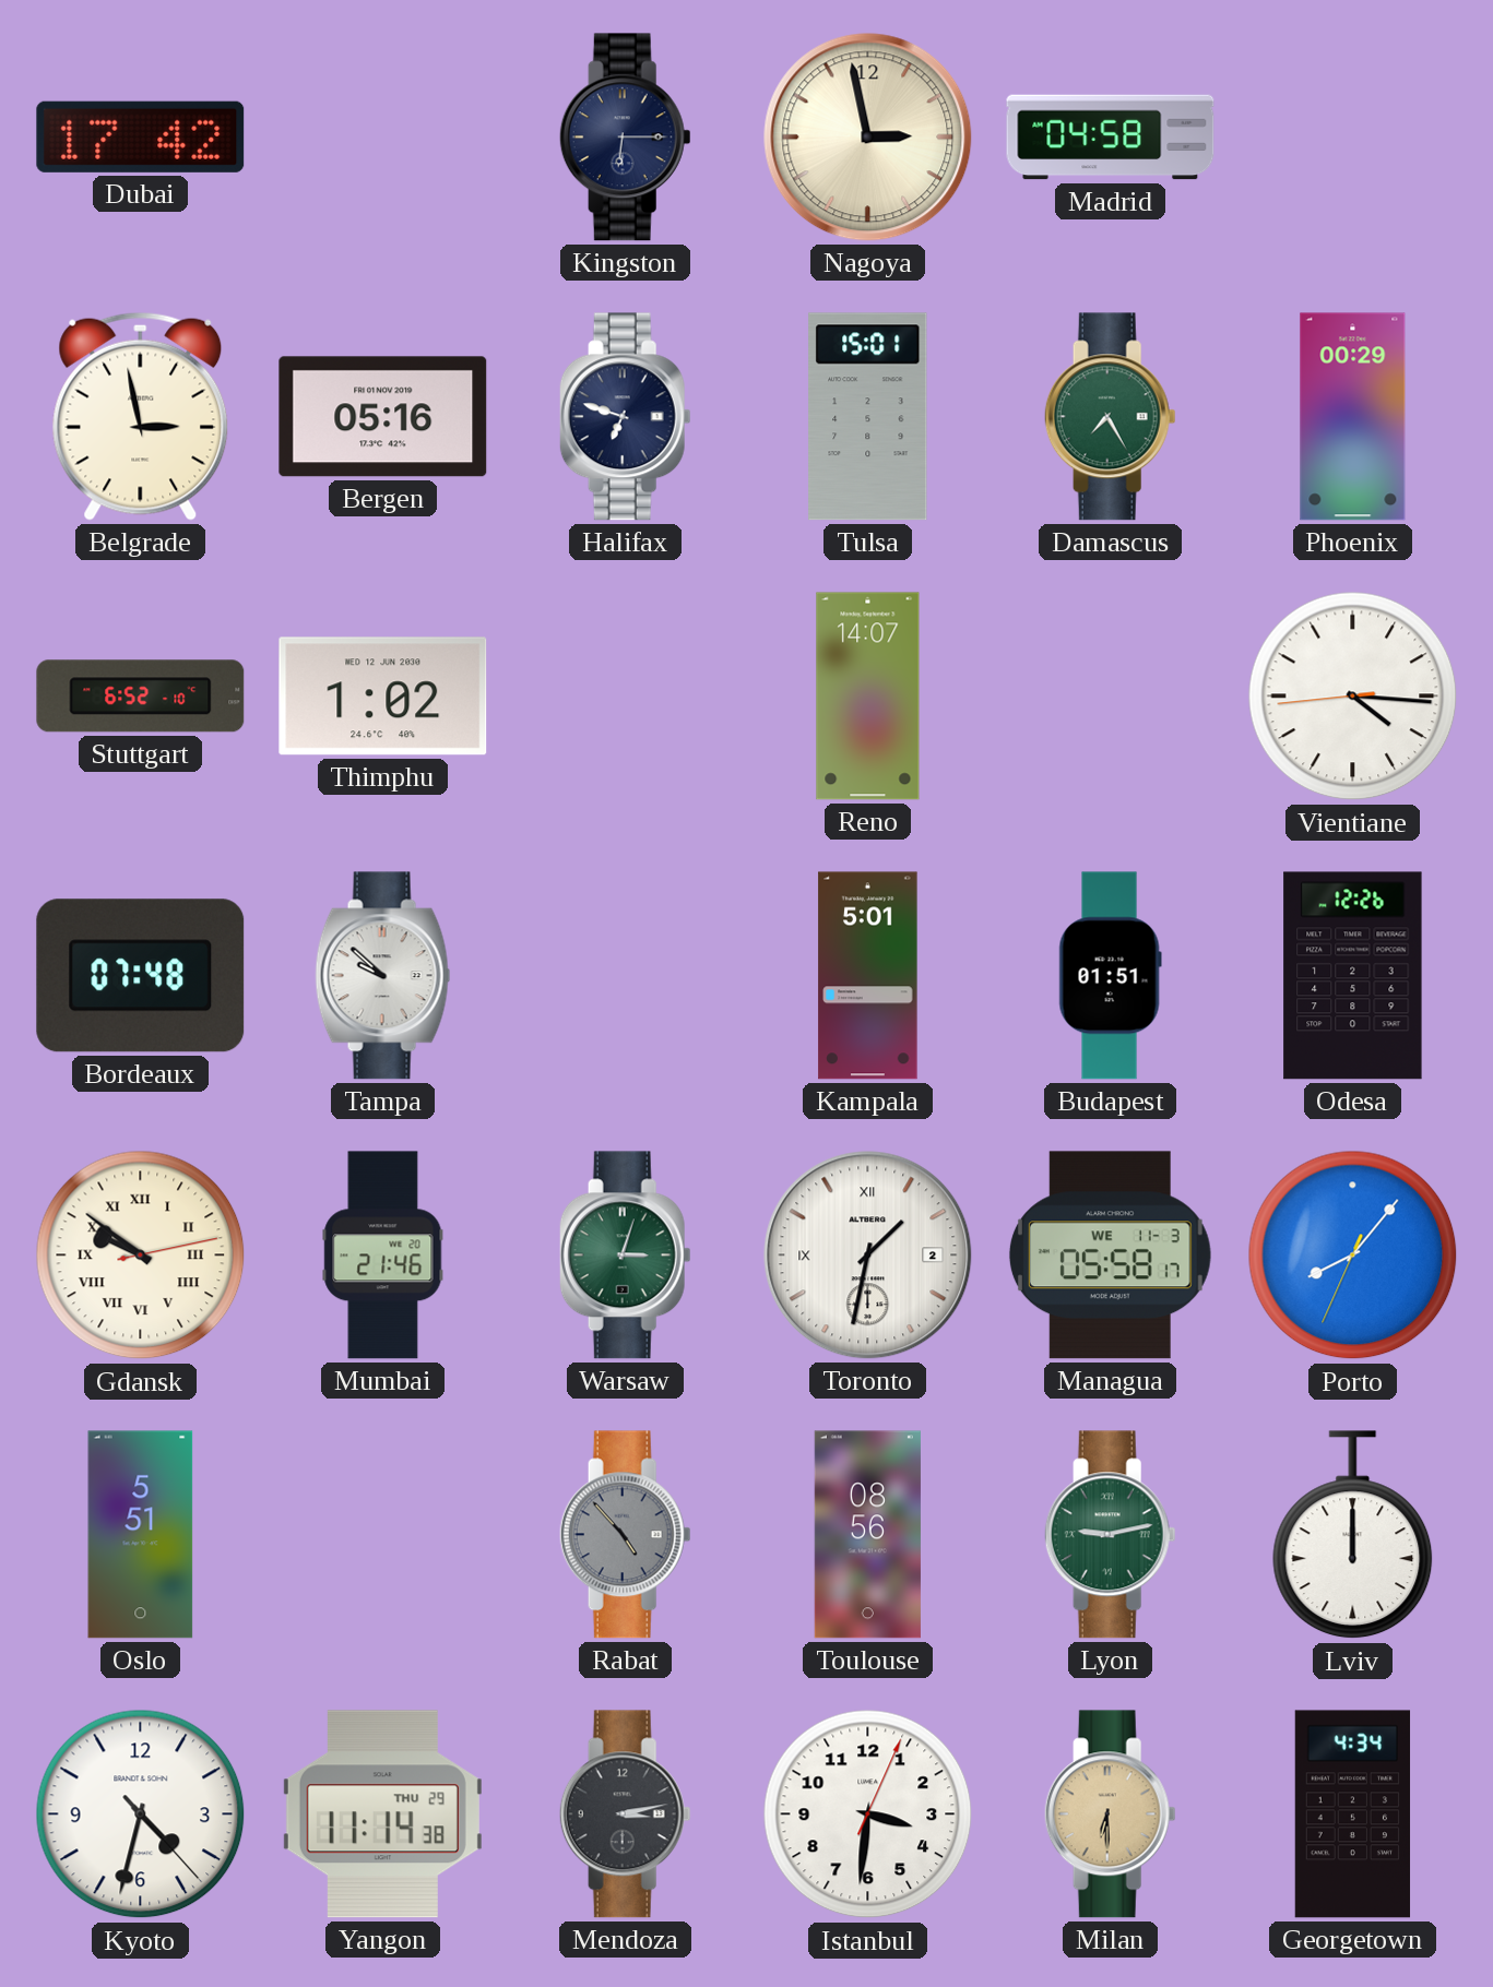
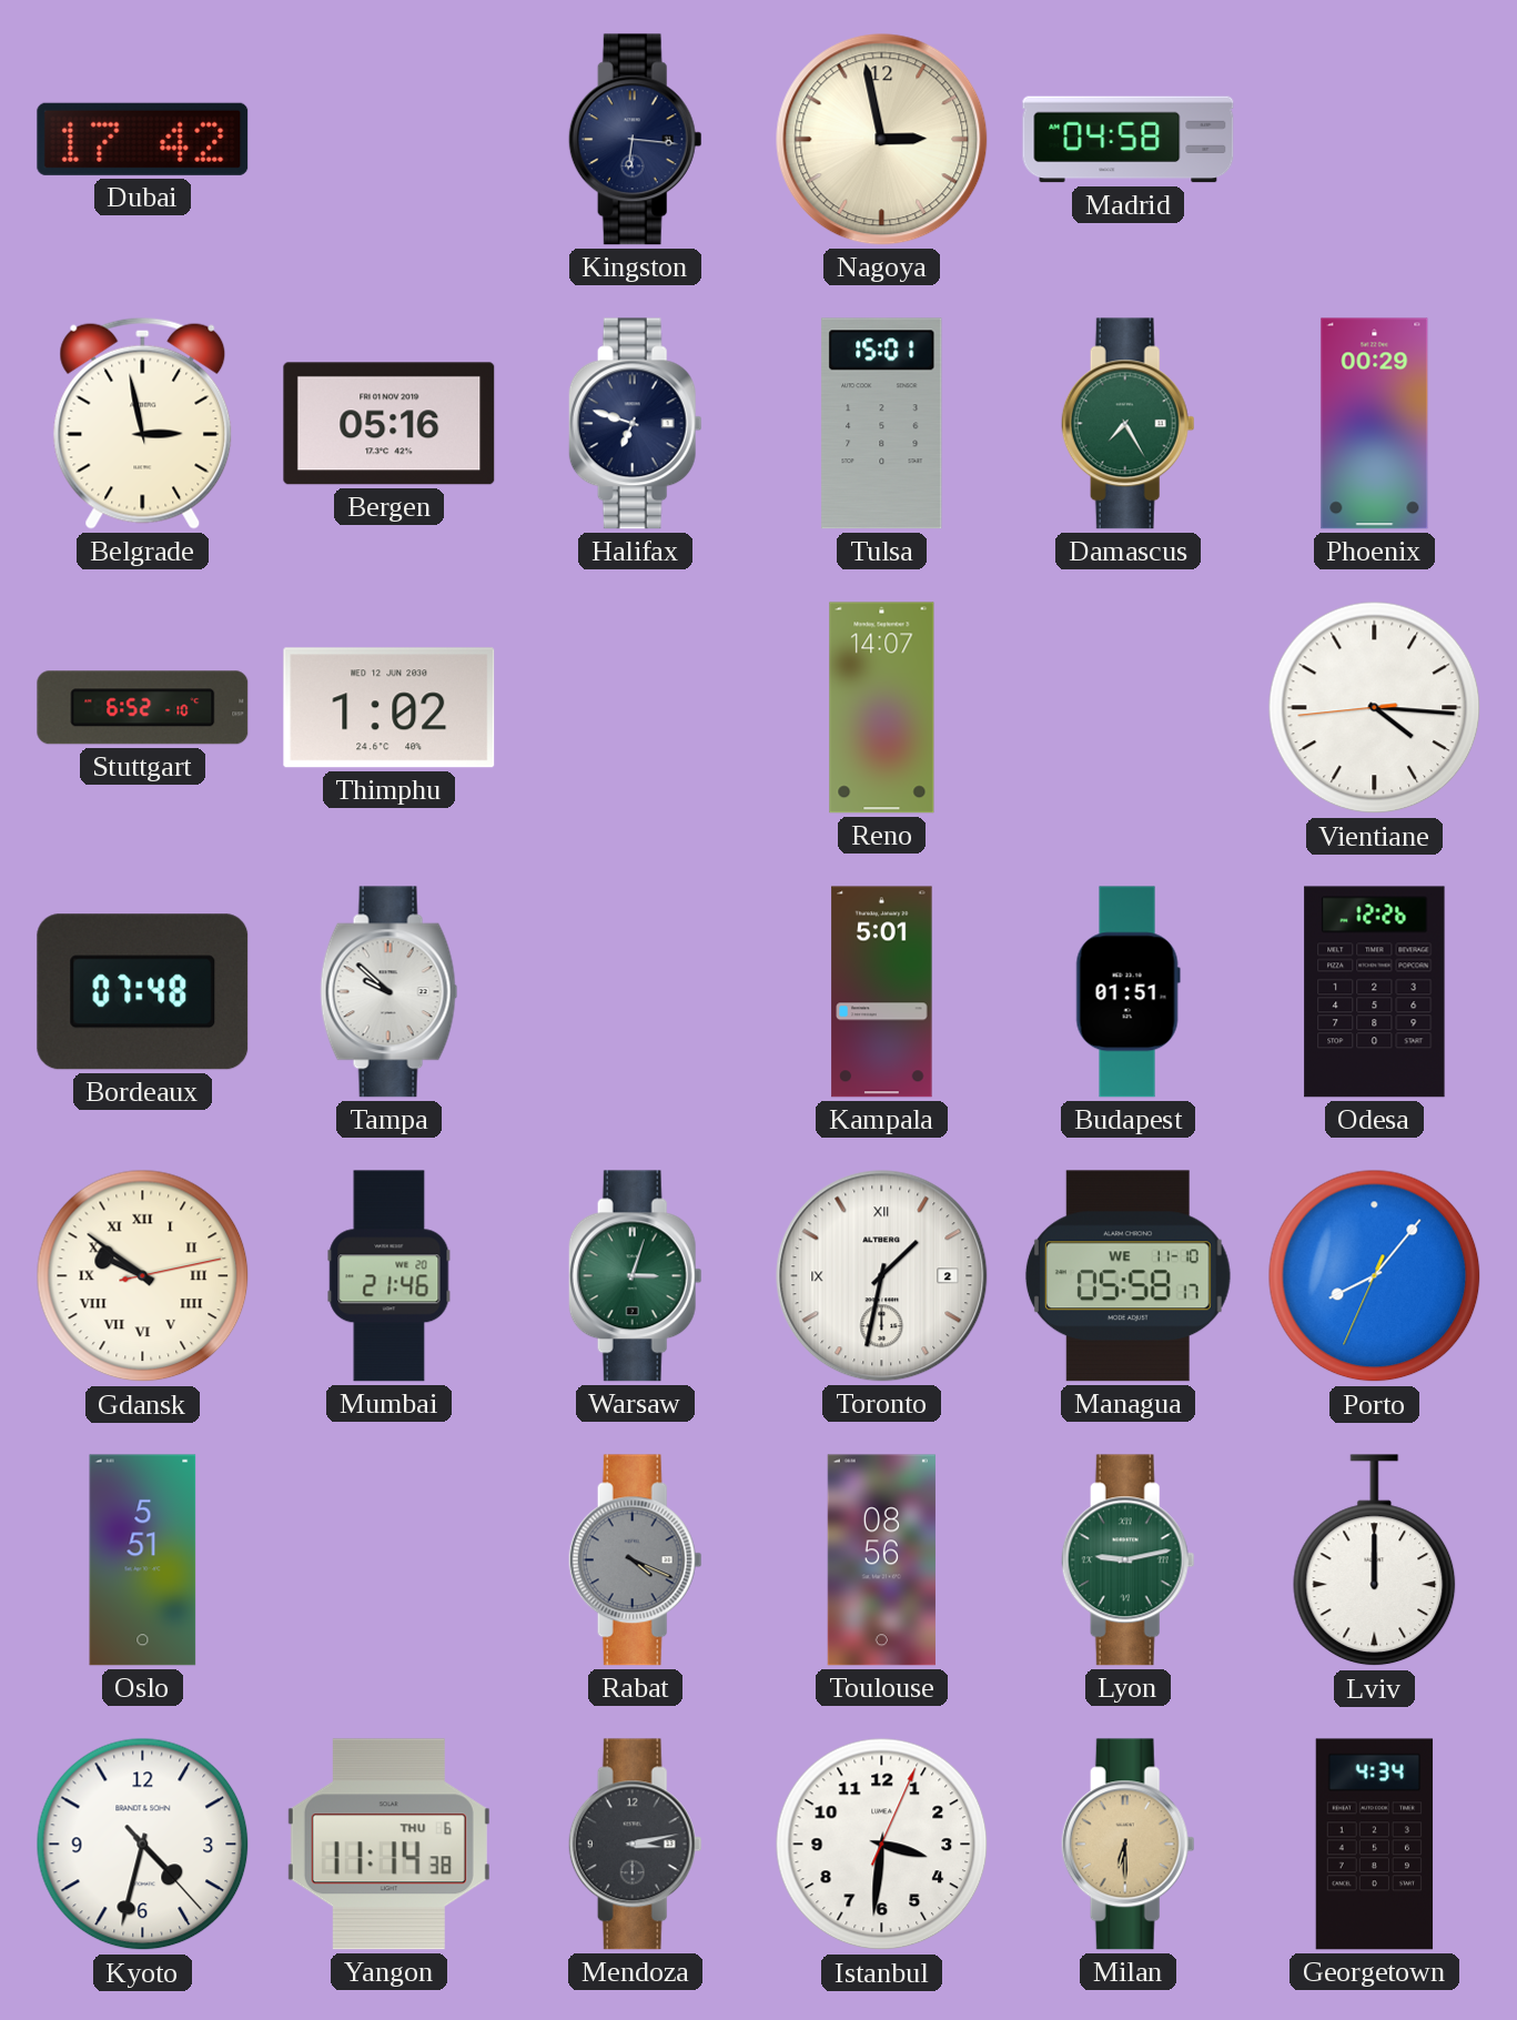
Kingston: 6:15 -> 6:16 (635, 140)
Managua date: WE 11-3 -> WE 11-10 (1127, 1276)
Rabat: 4:53 -> 4:19 (635, 1561)
Yangon date: THU 29 -> THU 6 (388, 1845)
